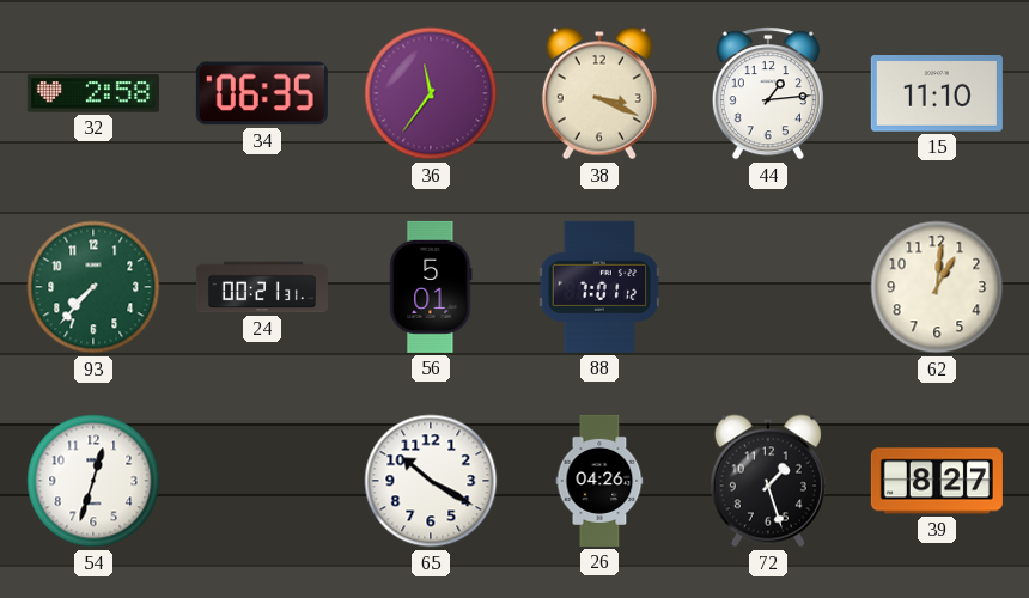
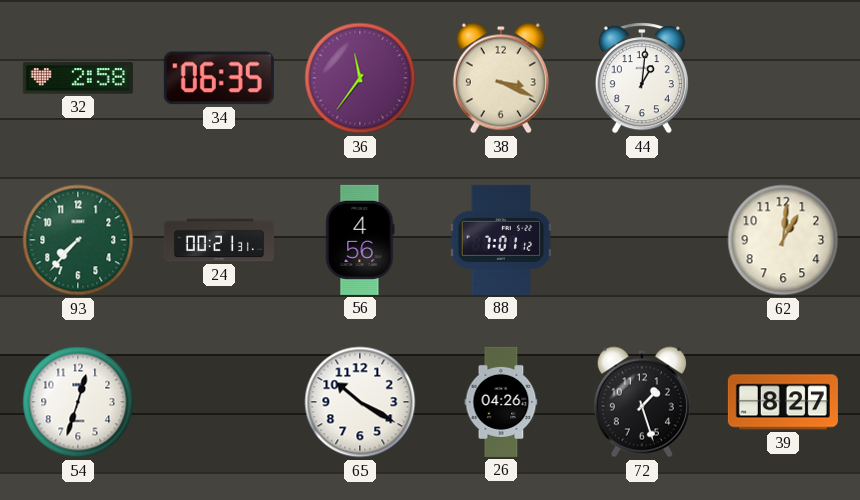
44: 1:14 -> 1:01 (642, 78)
15: 11:10 -> none (937, 94)
56: 5:01 -> 4:56 (360, 240)
